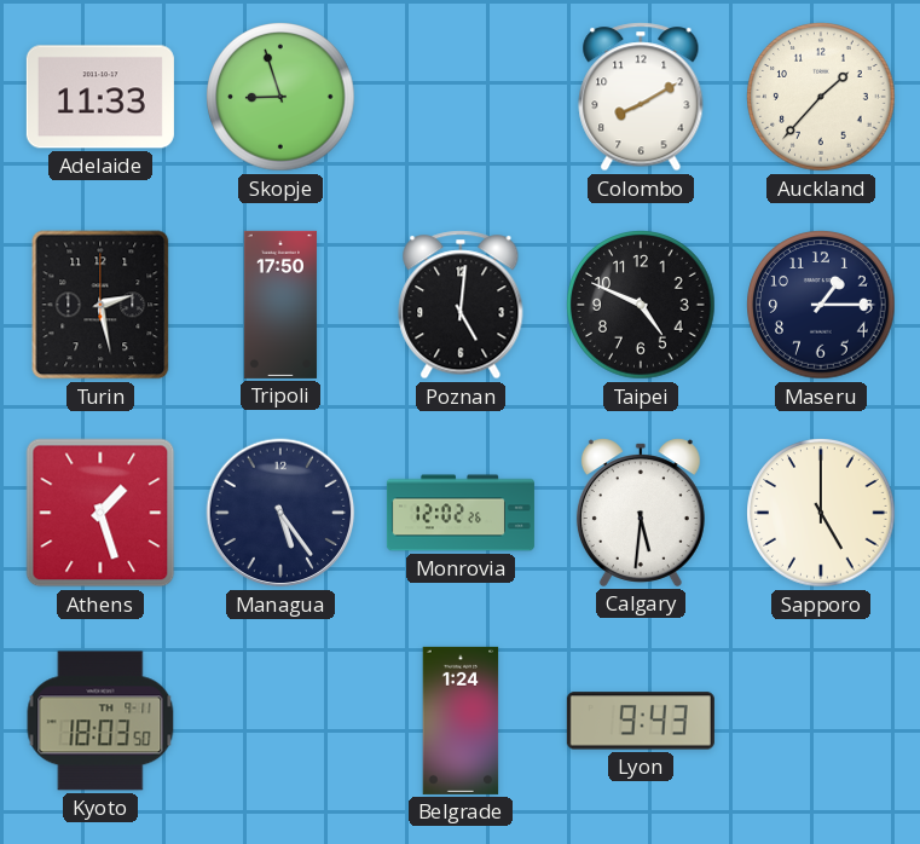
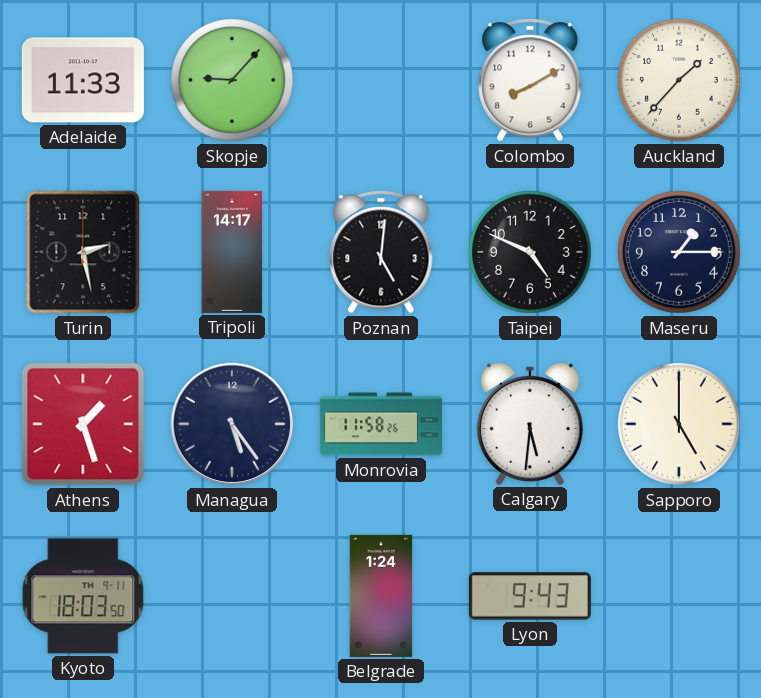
Skopje: 8:57 -> 9:07 (232, 80)
Tripoli: 17:50 -> 14:17 (232, 252)
Monrovia: 12:02 -> 11:58 (381, 424)
